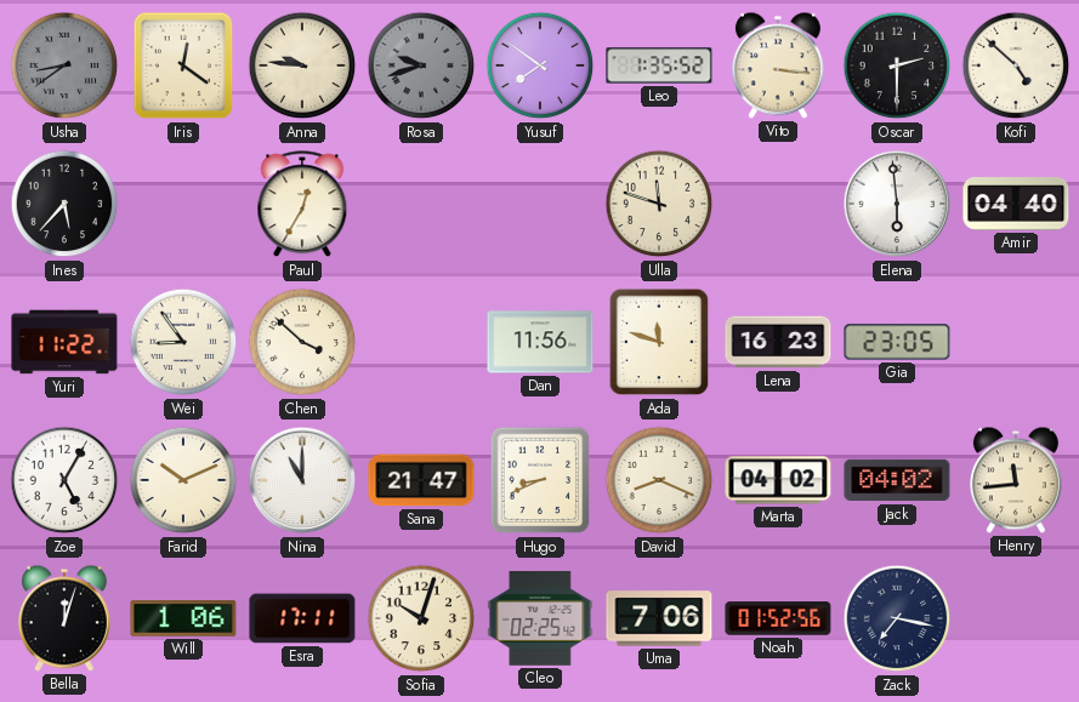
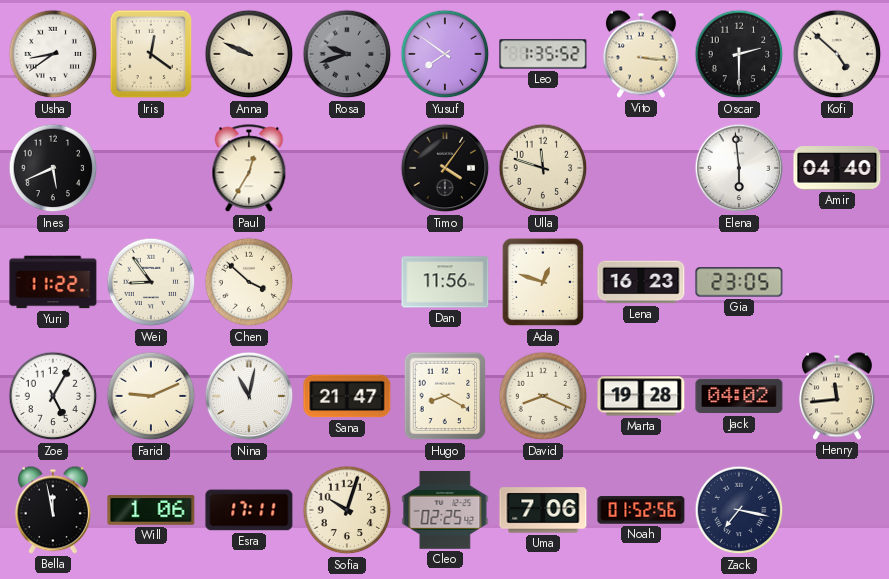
Usha dial: grey -> white (53, 54)
Anna: 9:46 -> 9:49 (249, 54)
Ines: 5:37 -> 5:41 (53, 168)
Timo: none -> 4:06 (445, 168)
Ada: 11:48 -> 12:48 (543, 282)
Farid: 10:11 -> 9:11 (151, 396)
Nina: 11:00 -> 11:02 (249, 396)
Hugo: 8:41 -> 8:20 (445, 396)
Marta: 04:02 -> 19:28 (641, 396)
Bella: 12:03 -> 11:58 (53, 510)
